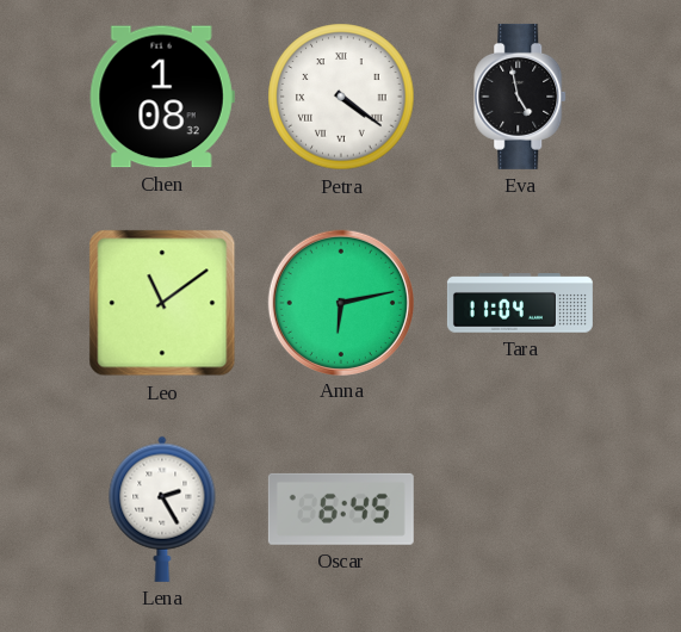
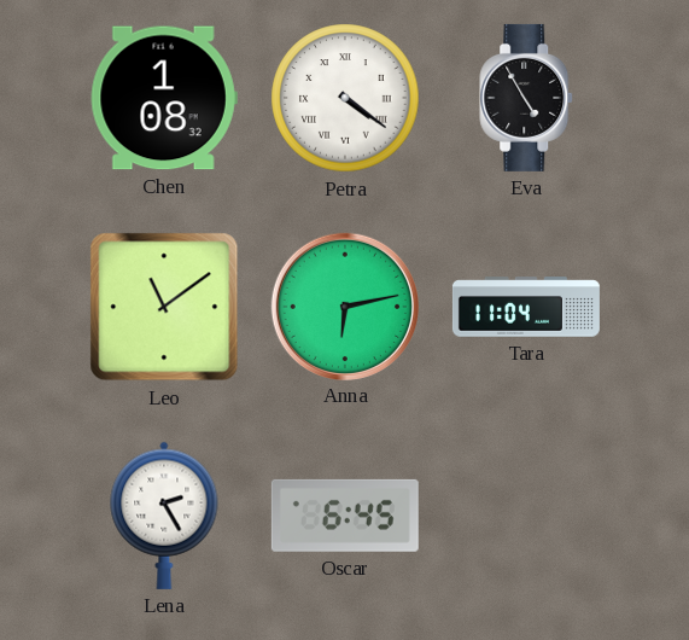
Eva: 4:58 -> 4:55 (527, 98)
